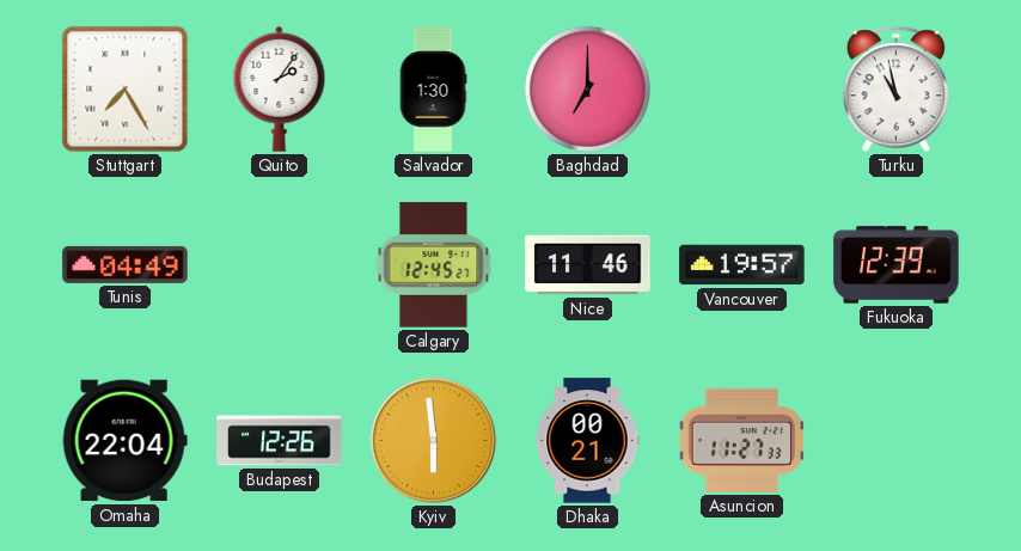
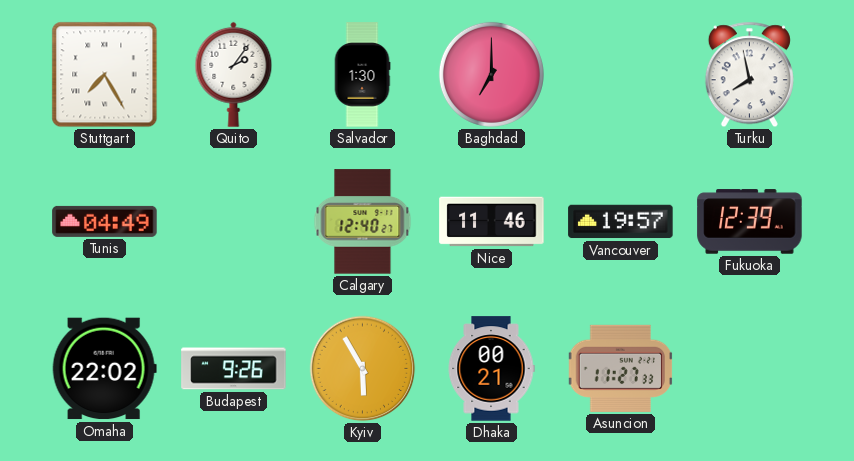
Turku: 10:58 -> 7:58 (749, 75)
Calgary: 12:45 -> 12:40 (363, 222)
Omaha: 22:04 -> 22:02 (104, 369)
Budapest: 12:26 -> 9:26 (234, 369)
Kyiv: 5:59 -> 5:55 (363, 369)
